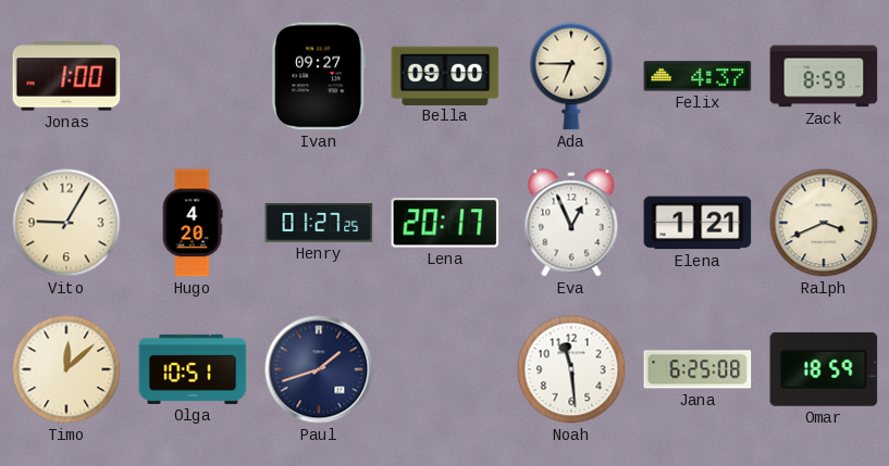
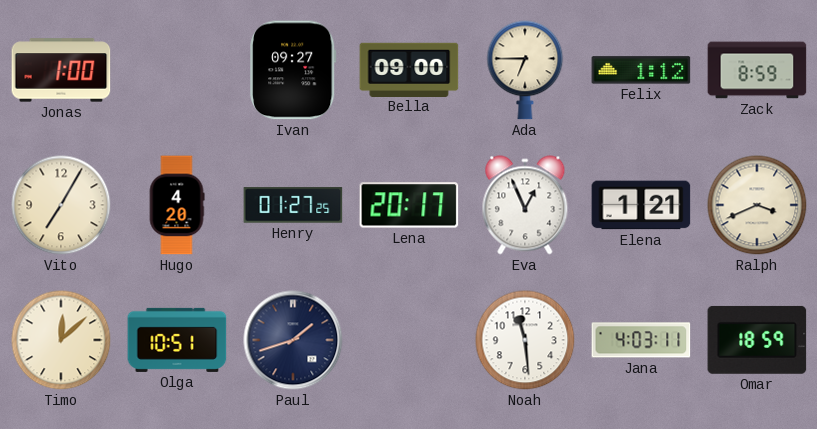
Felix: 4:37 -> 1:12 (641, 70)
Vito: 9:05 -> 7:05 (61, 205)
Jana: 6:25 -> 4:03 (641, 340)
